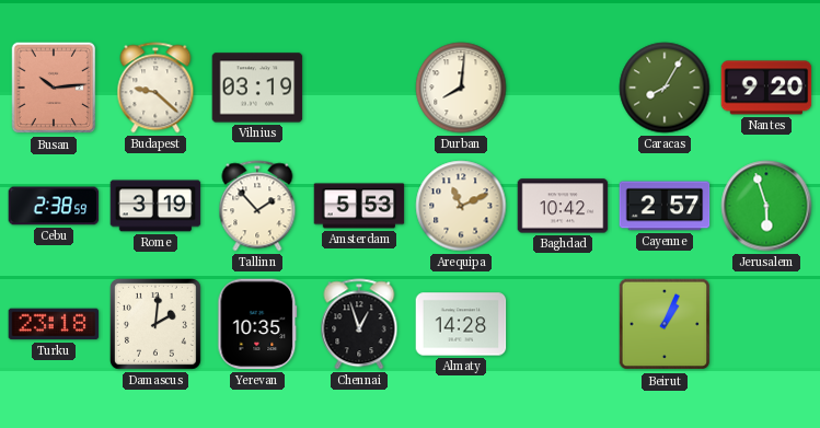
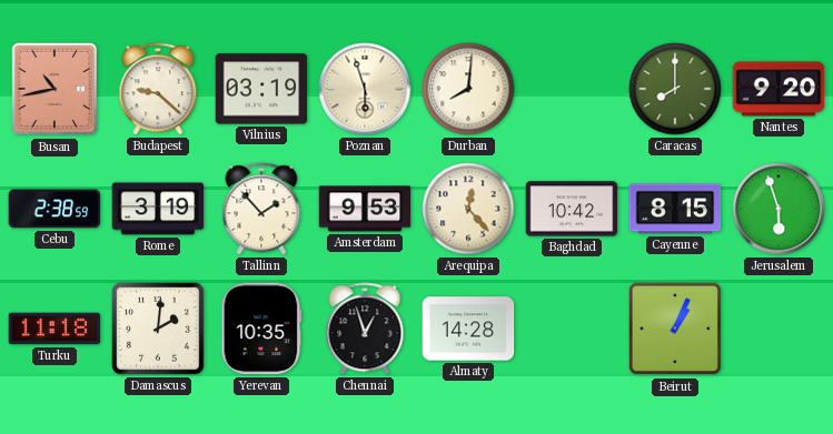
Busan: 10:14 -> 10:43 (54, 89)
Poznan: none -> 5:57 (365, 89)
Caracas: 8:05 -> 8:00 (675, 89)
Amsterdam: 5:53 -> 9:53 (365, 209)
Arequipa: 11:11 -> 12:23 (468, 209)
Cayenne: 2:57 -> 8:15 (675, 209)
Turku: 23:18 -> 11:18 (54, 329)
